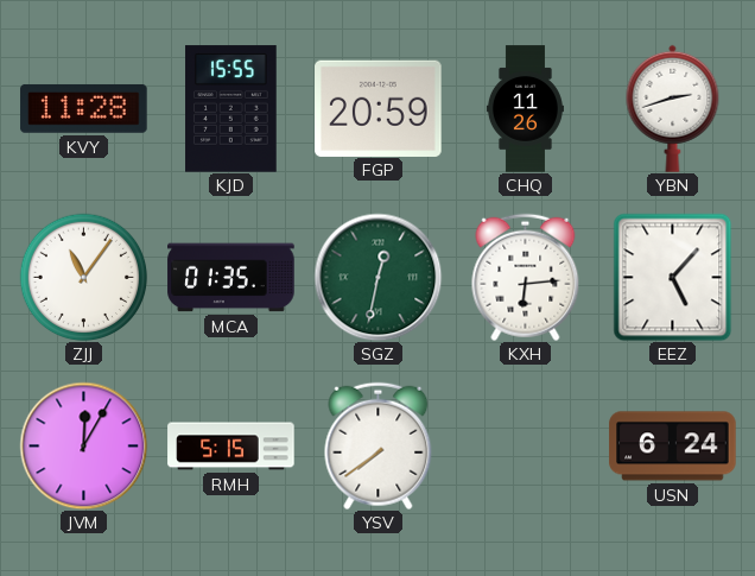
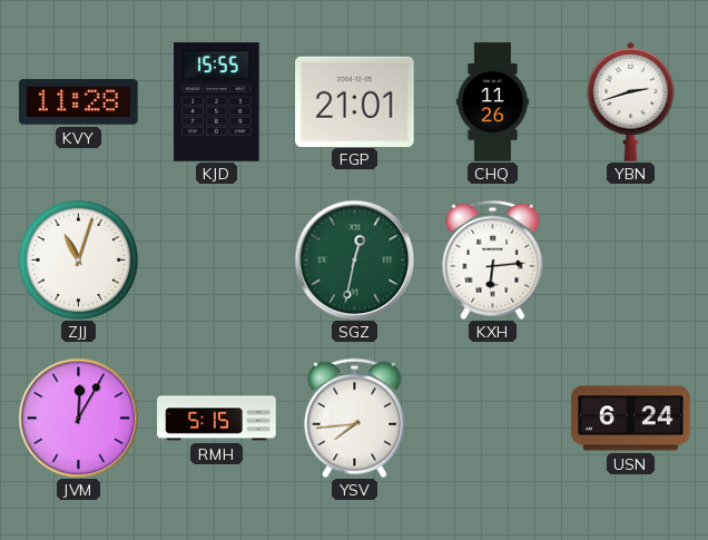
FGP: 20:59 -> 21:01 (355, 101)
ZJJ: 11:06 -> 11:03 (78, 259)
MCA: 01:35 -> none (231, 278)
EEZ: 5:07 -> none (673, 277)
YSV: 7:39 -> 7:44 (355, 418)
